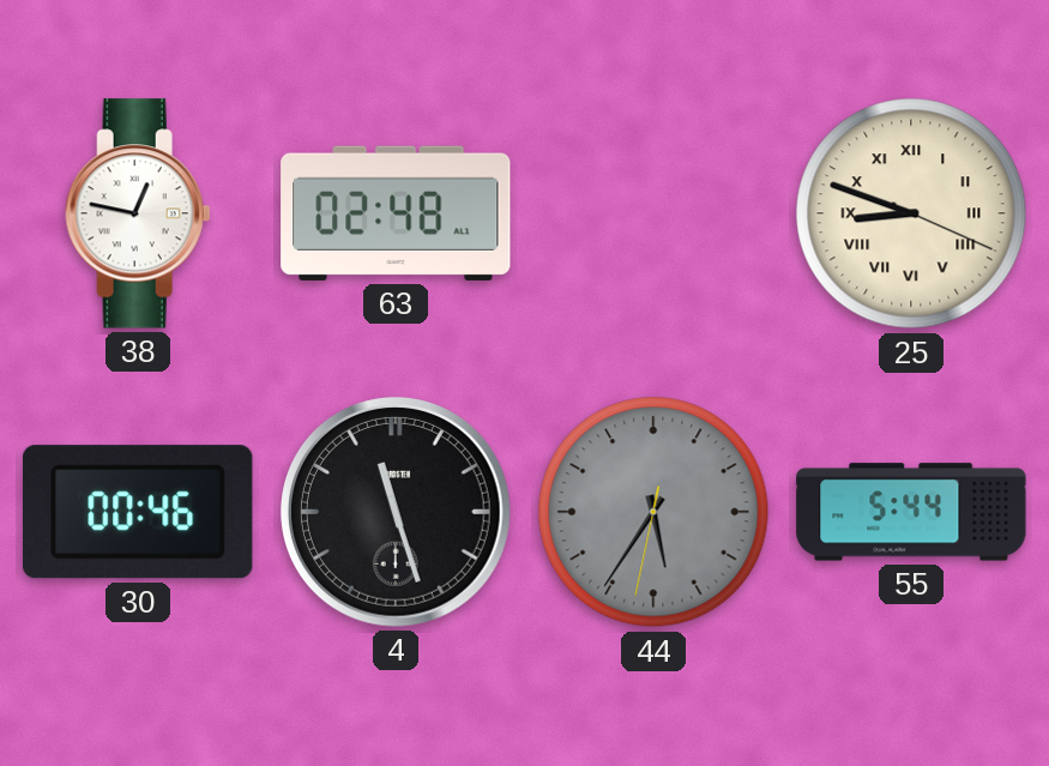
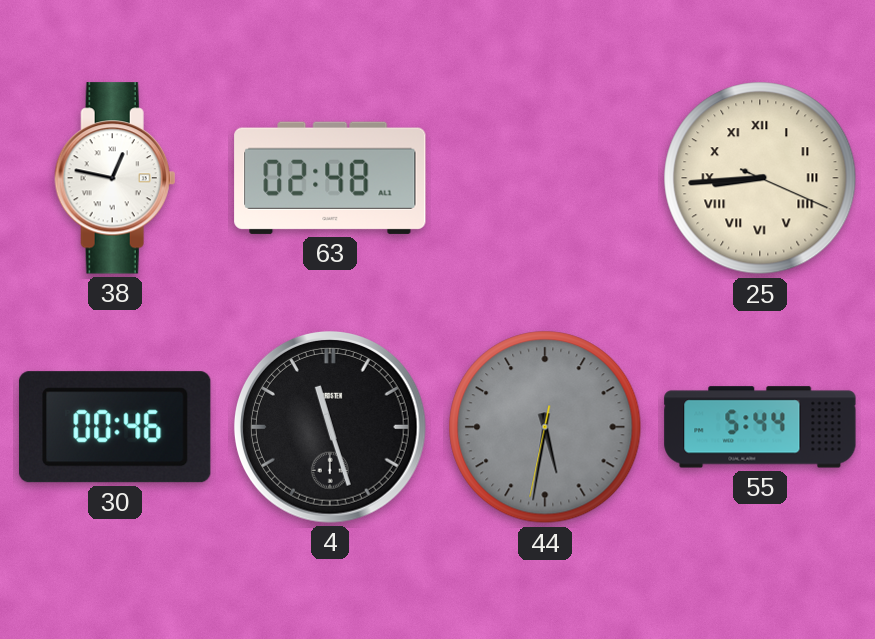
25: 8:48 -> 8:44 (760, 178)
44: 5:35 -> 5:31 (545, 427)
